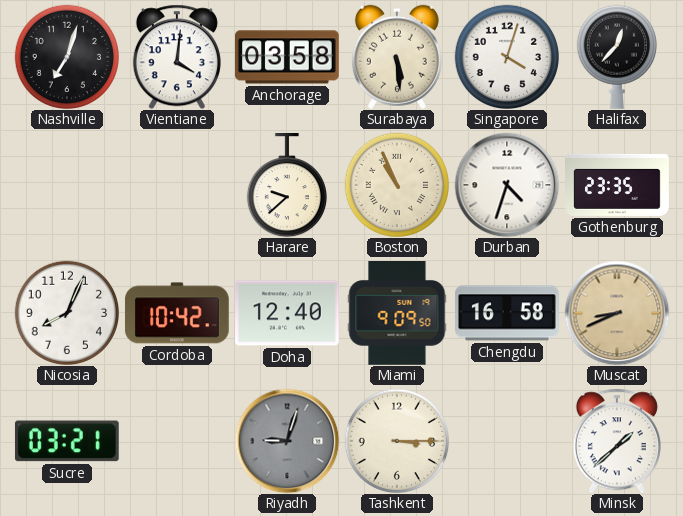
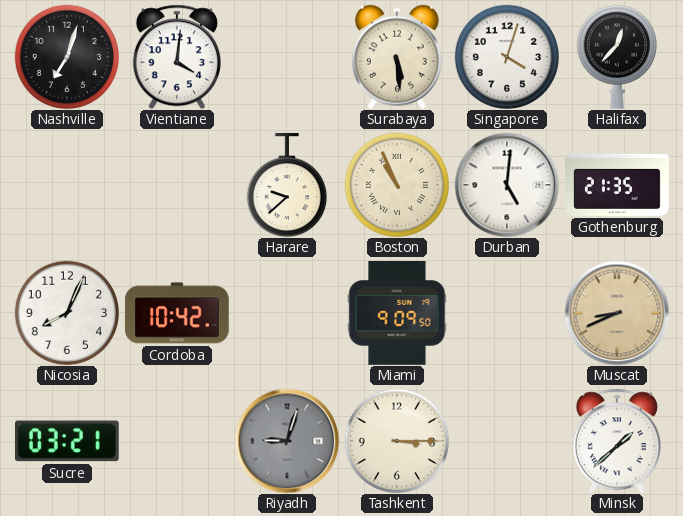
Anchorage: 03:58 -> none (287, 57)
Durban: 4:33 -> 5:01 (507, 185)
Gothenburg: 23:35 -> 21:35 (617, 185)
Doha: 12:40 -> none (288, 313)
Chengdu: 16:58 -> none (508, 313)
